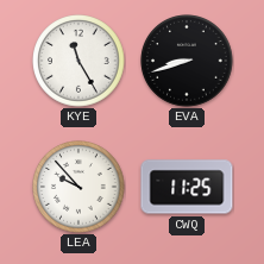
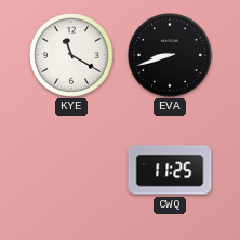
KYE: 11:25 -> 11:20 (71, 55)
LEA: 9:53 -> none (78, 187)
